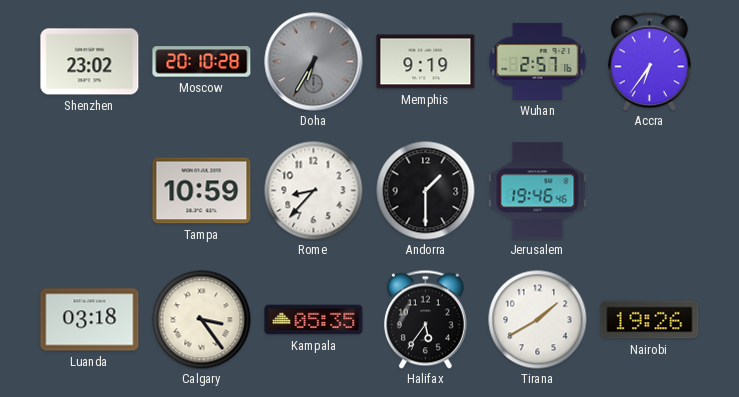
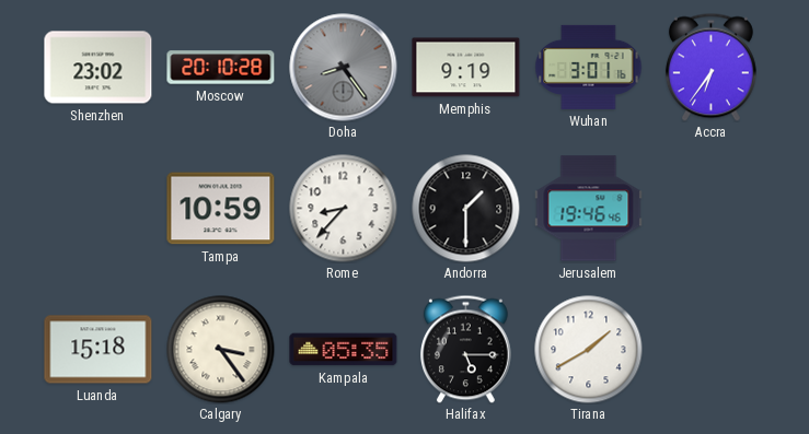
Doha: 6:35 -> 8:24 (344, 68)
Wuhan: 2:57 -> 3:01 (589, 67)
Luanda: 03:18 -> 15:18 (99, 350)
Halifax: 5:36 -> 5:15 (465, 349)
Nairobi: 19:26 -> none (650, 320)
